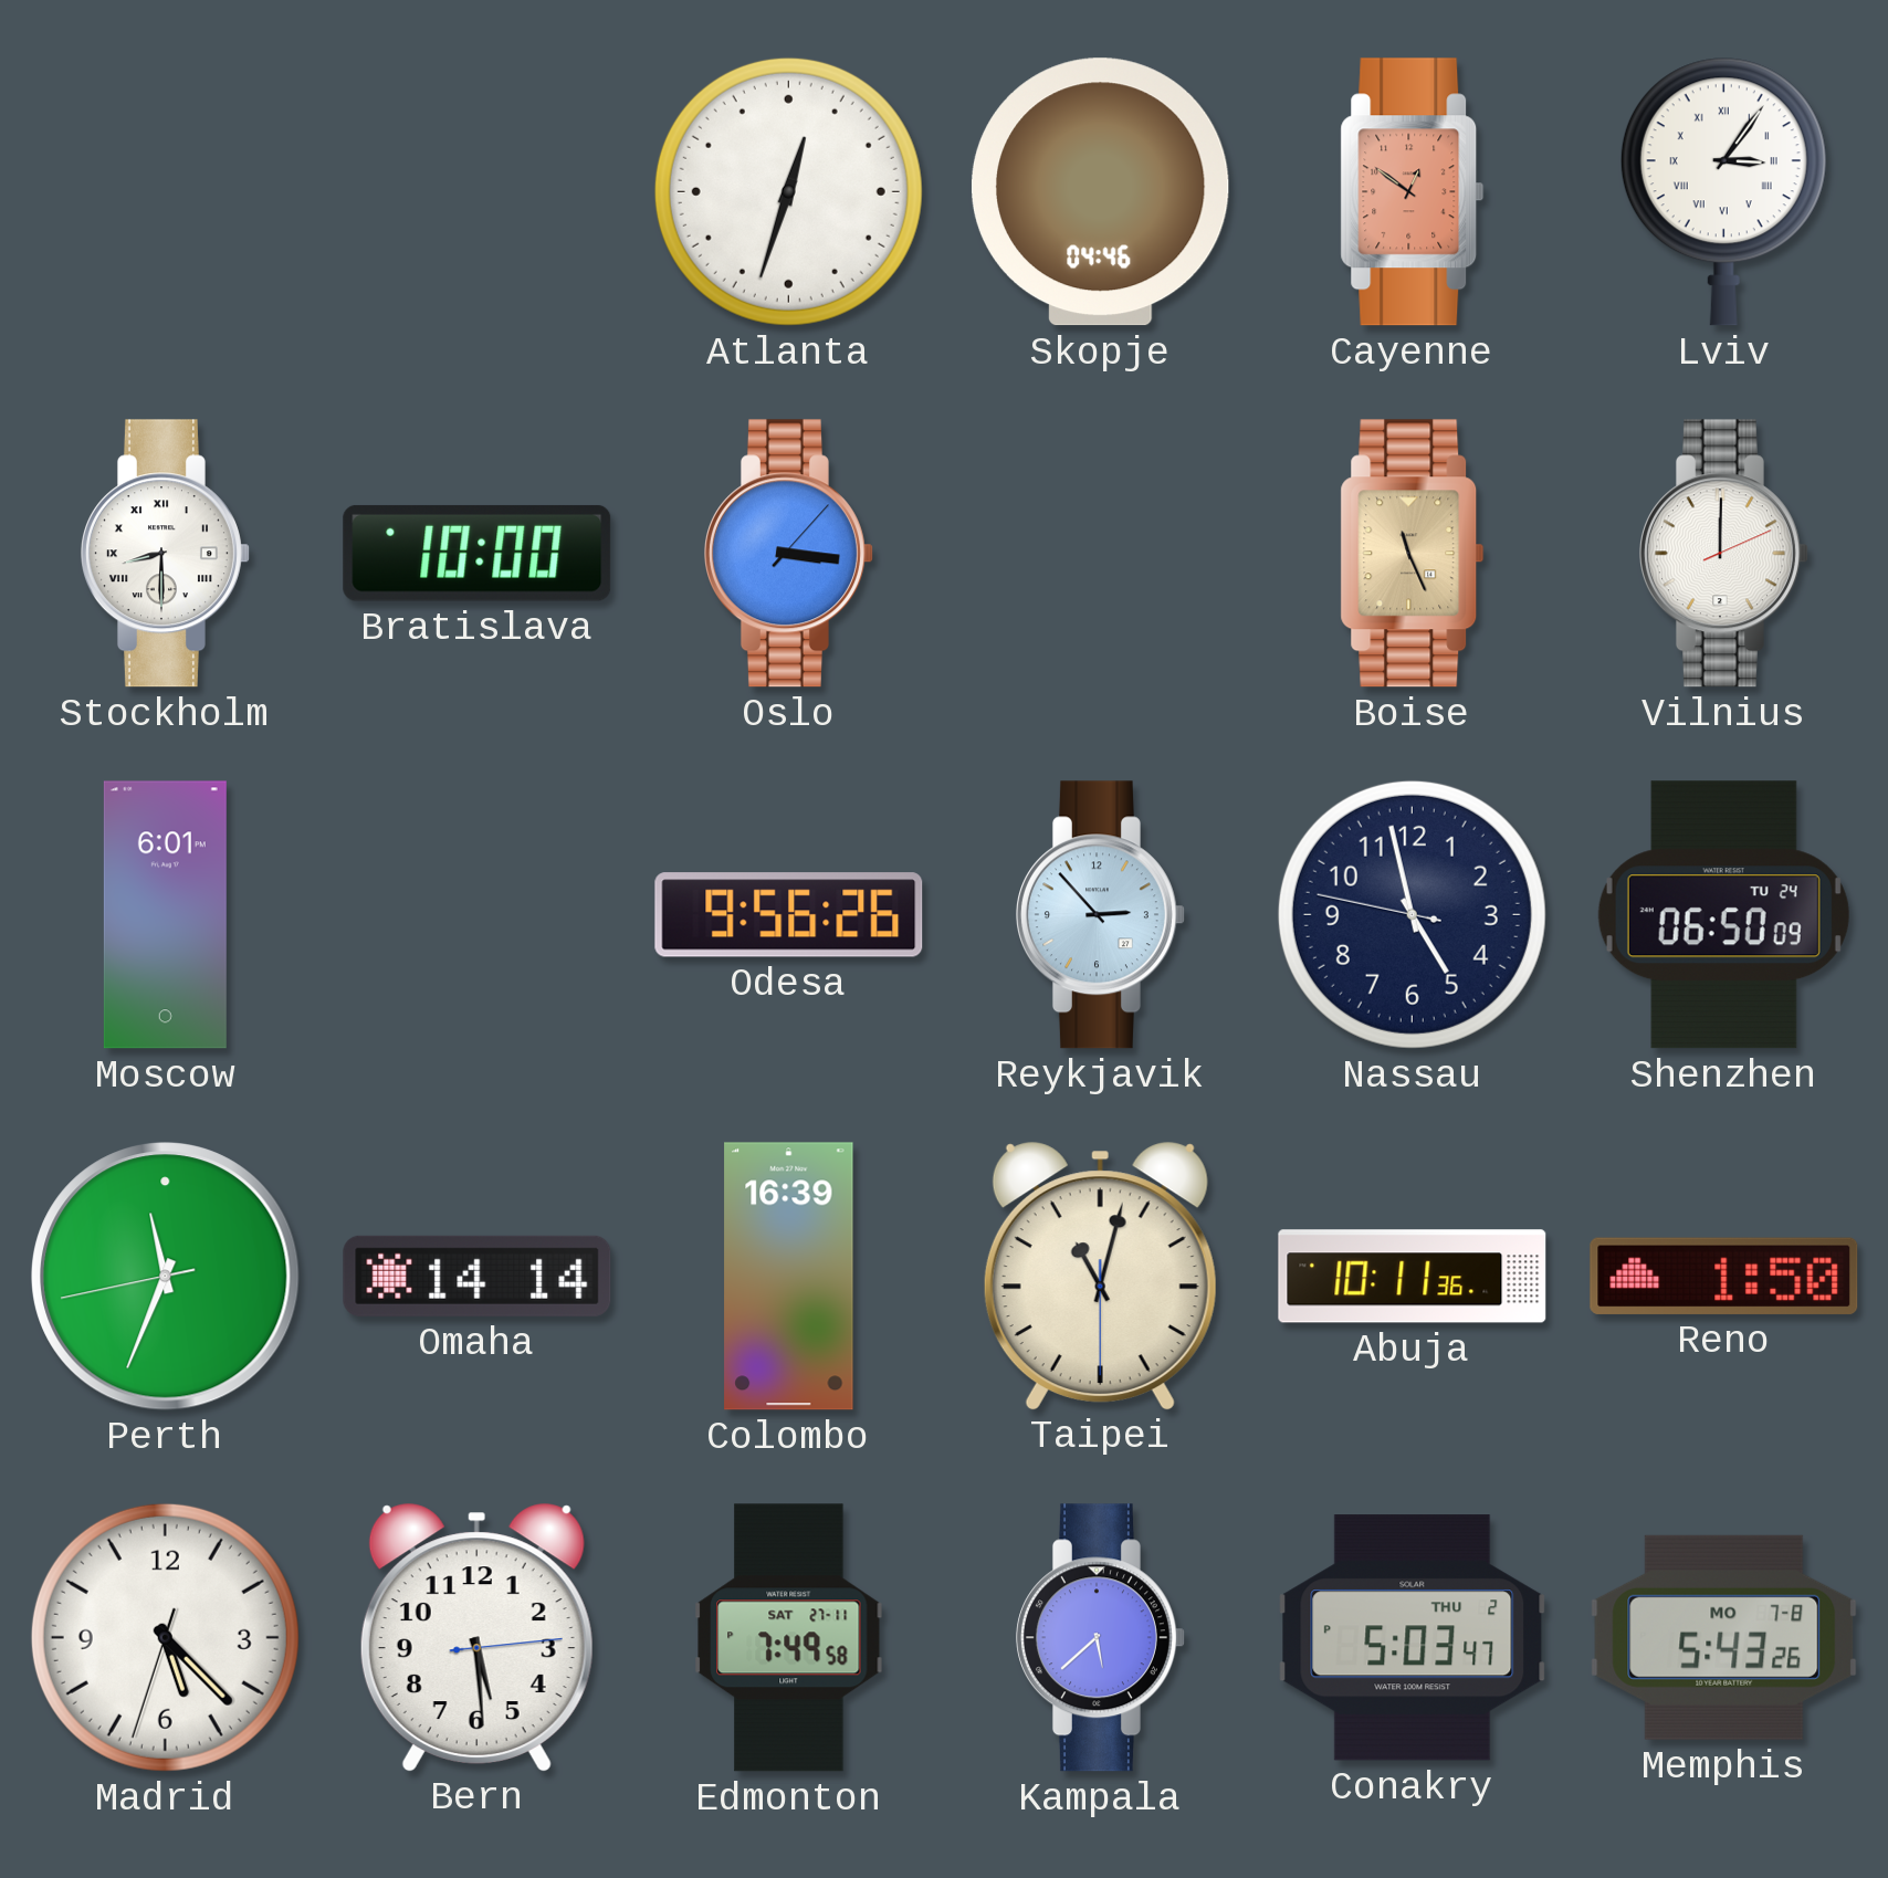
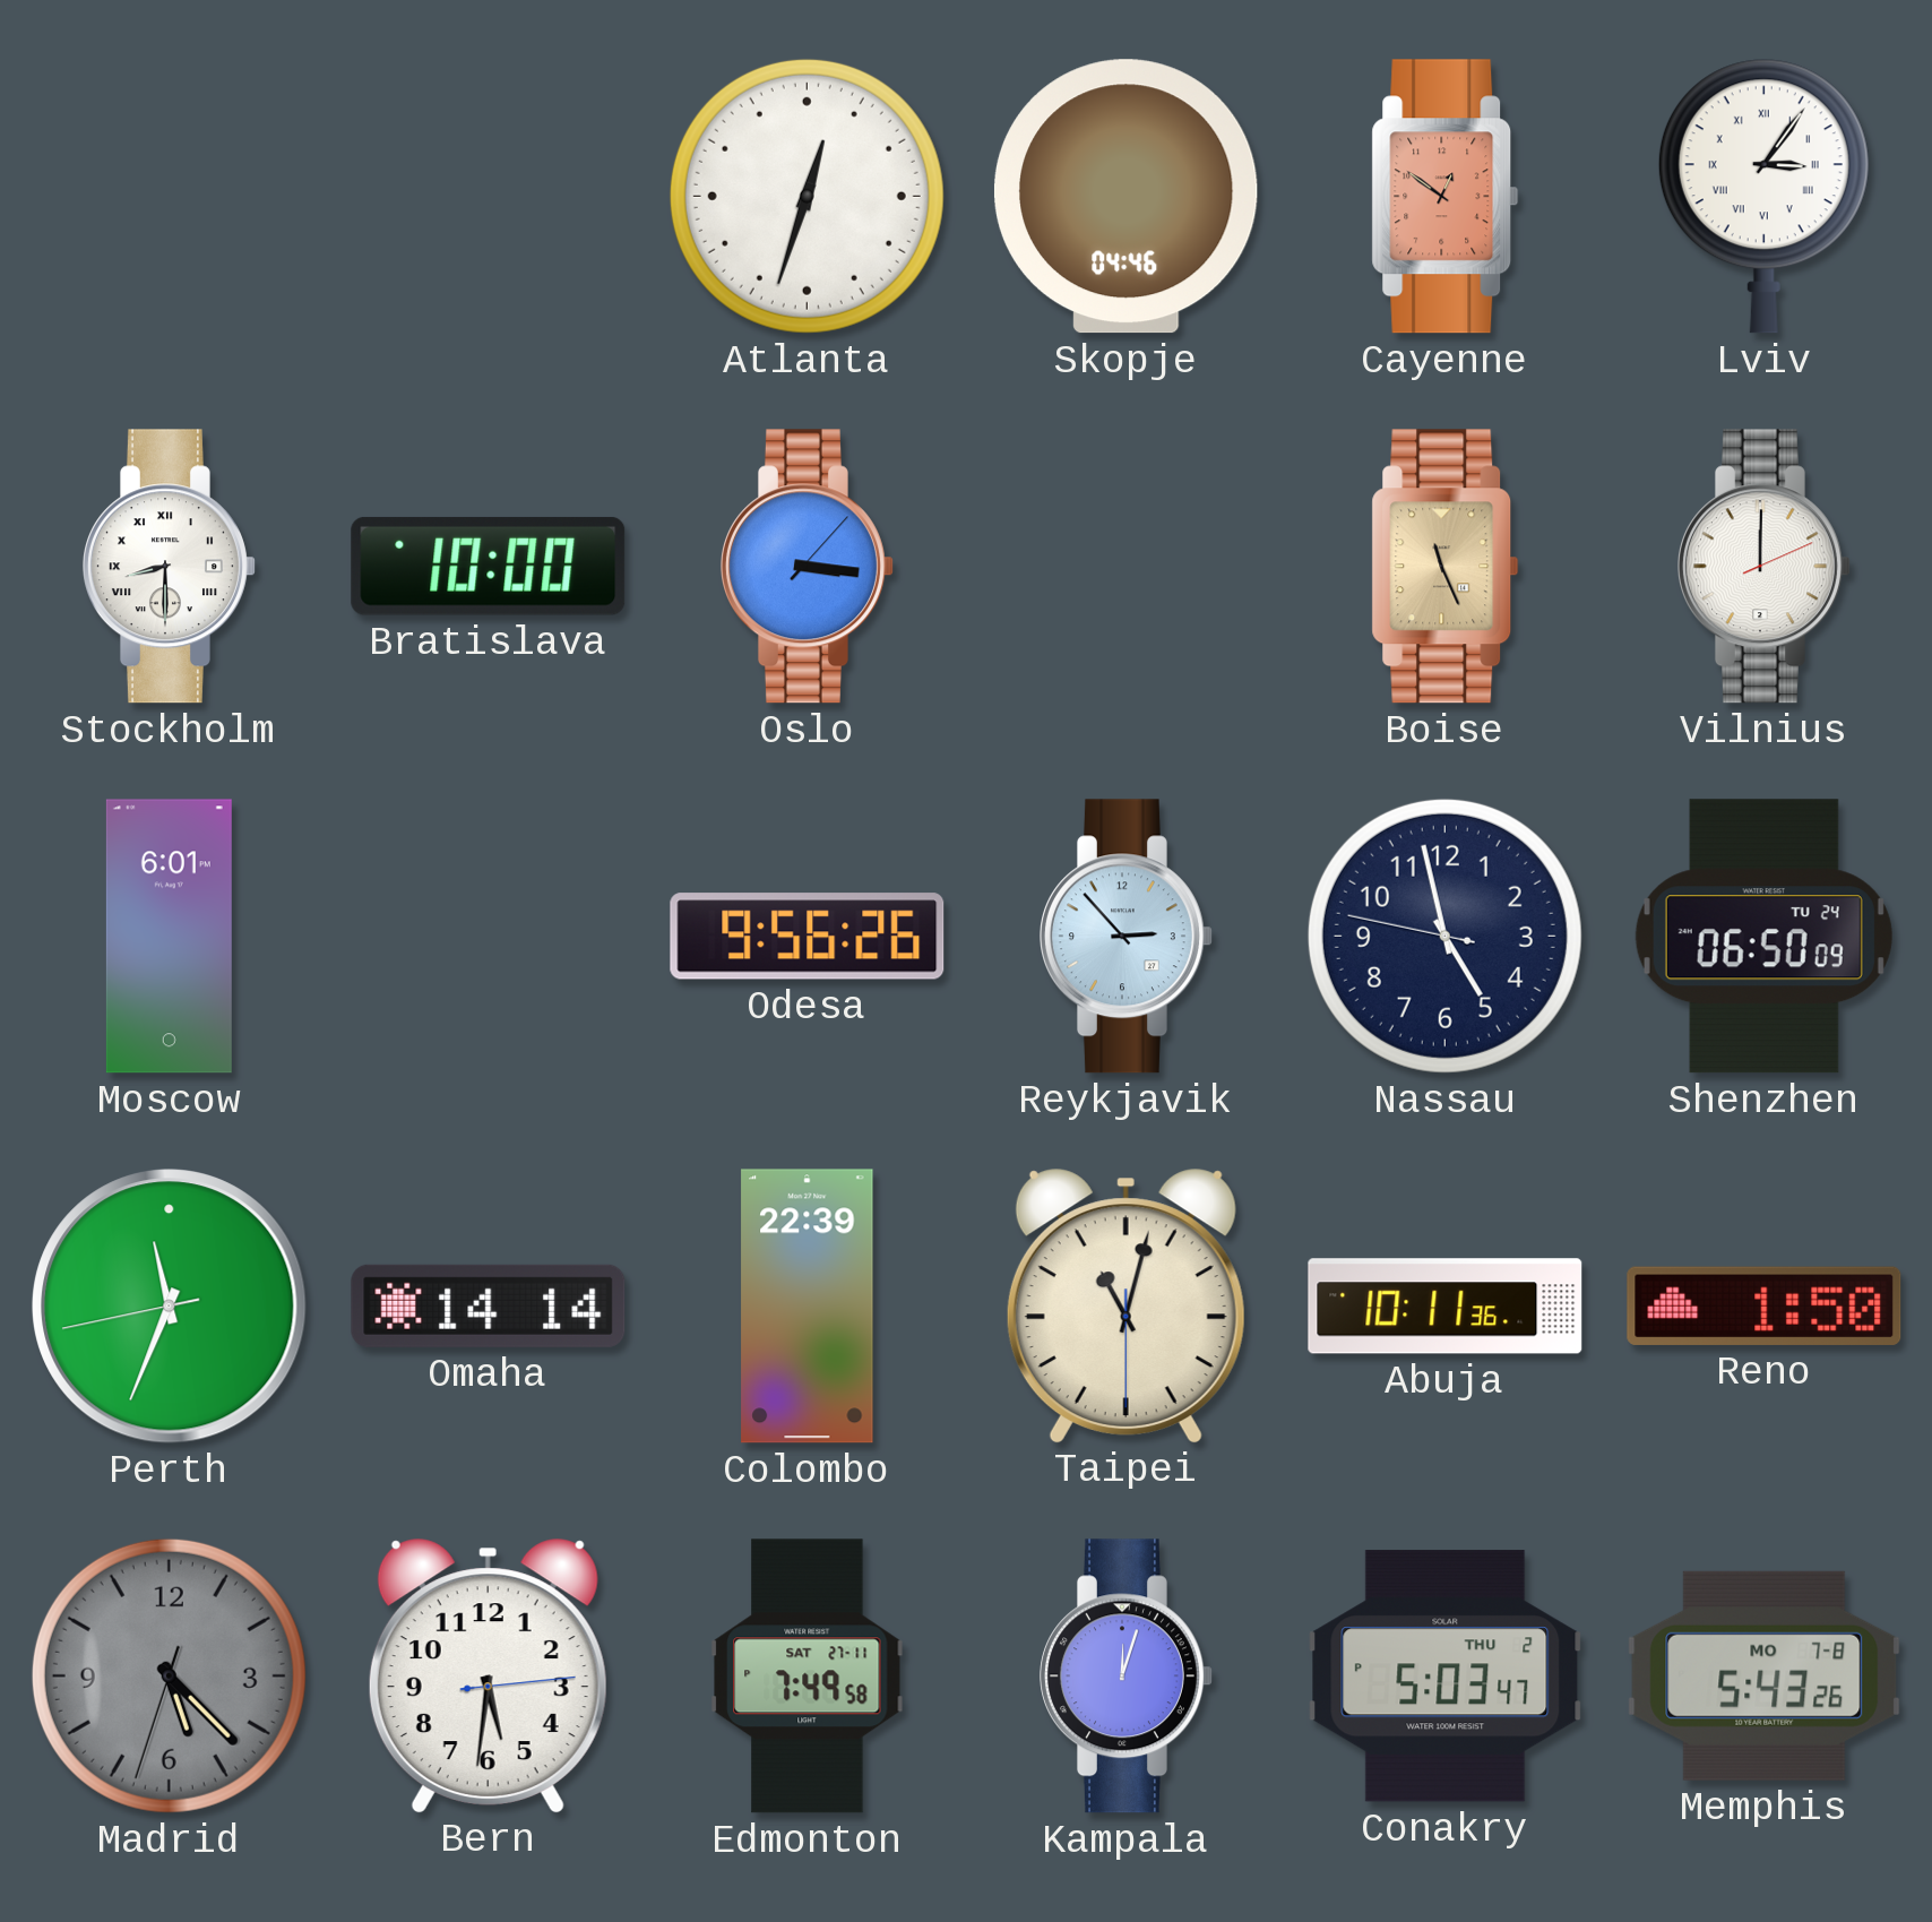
Colombo: 16:39 -> 22:39 (808, 1307)
Madrid dial: white -> grey (169, 1675)
Bern: 5:29 -> 5:31 (488, 1675)
Kampala: 5:38 -> 12:03 (1127, 1677)
